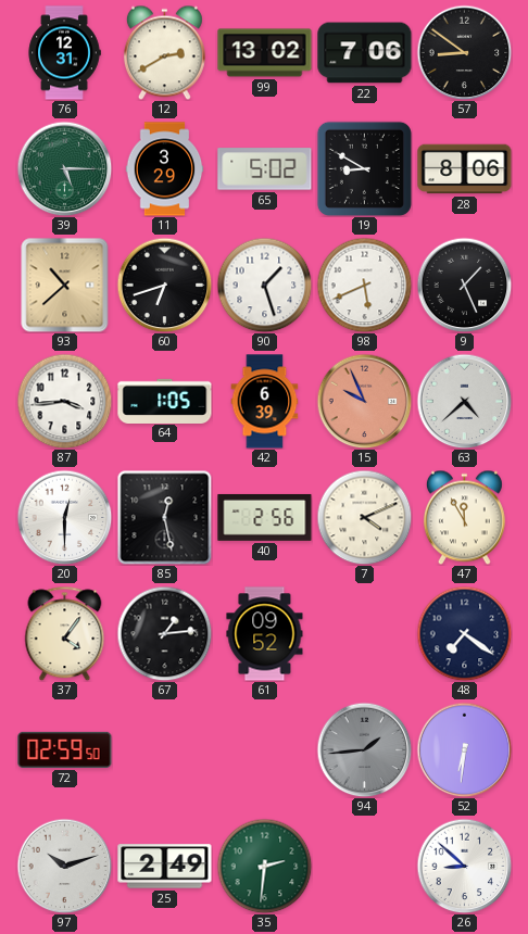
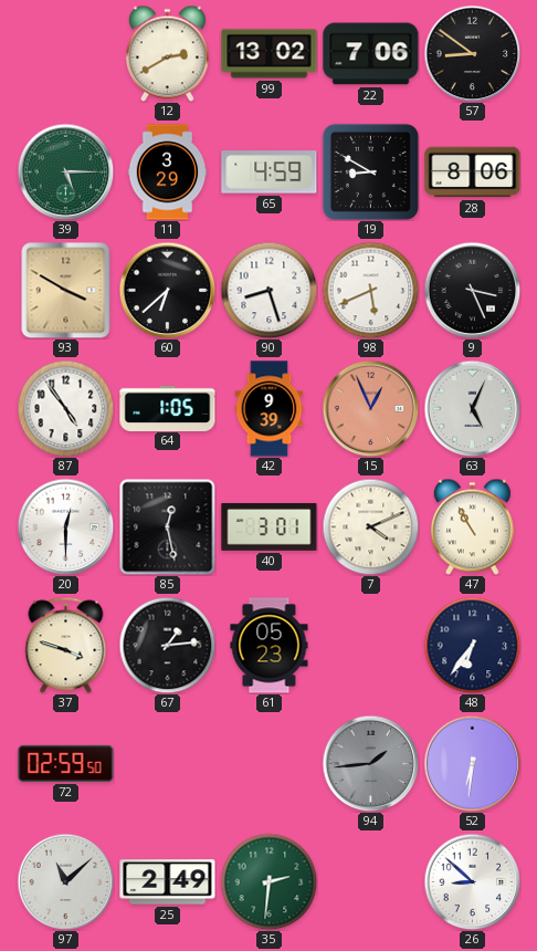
76: 12:31 -> none (64, 53)
65: 5:02 -> 4:59 (270, 173)
93: 10:38 -> 3:50 (66, 290)
60: 6:42 -> 6:38 (167, 290)
90: 1:27 -> 8:27 (268, 290)
9: 1:26 -> 3:26 (472, 290)
87: 3:44 -> 4:54 (65, 408)
42: 6:39 -> 9:39 (270, 409)
15: 9:56 -> 12:56 (370, 408)
63: 4:38 -> 5:04 (472, 408)
40: 2:56 -> 3:01 (270, 526)
47: 11:55 -> 10:55 (472, 526)
37: 4:06 -> 3:48 (66, 645)
61: 09:52 -> 05:23 (270, 646)
48: 7:21 -> 6:36 (472, 645)
97: 10:12 -> 11:08 (65, 881)
